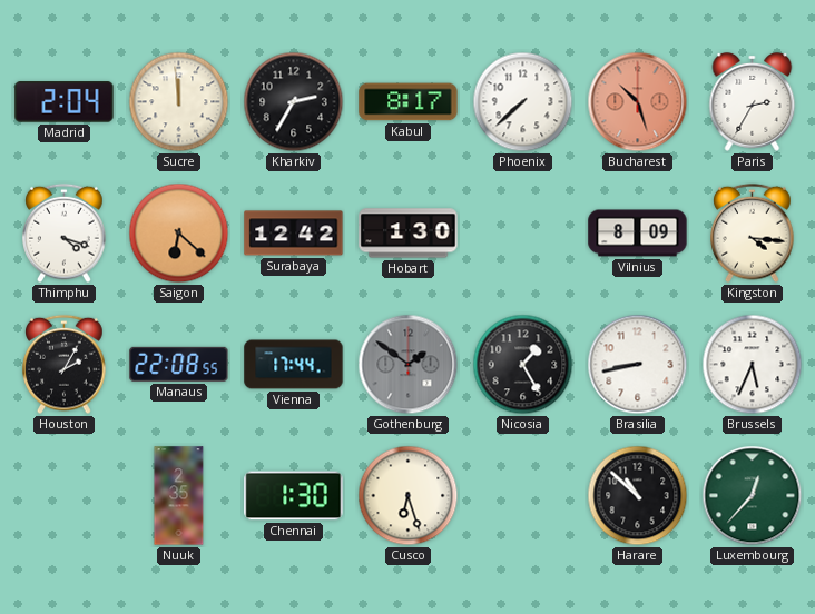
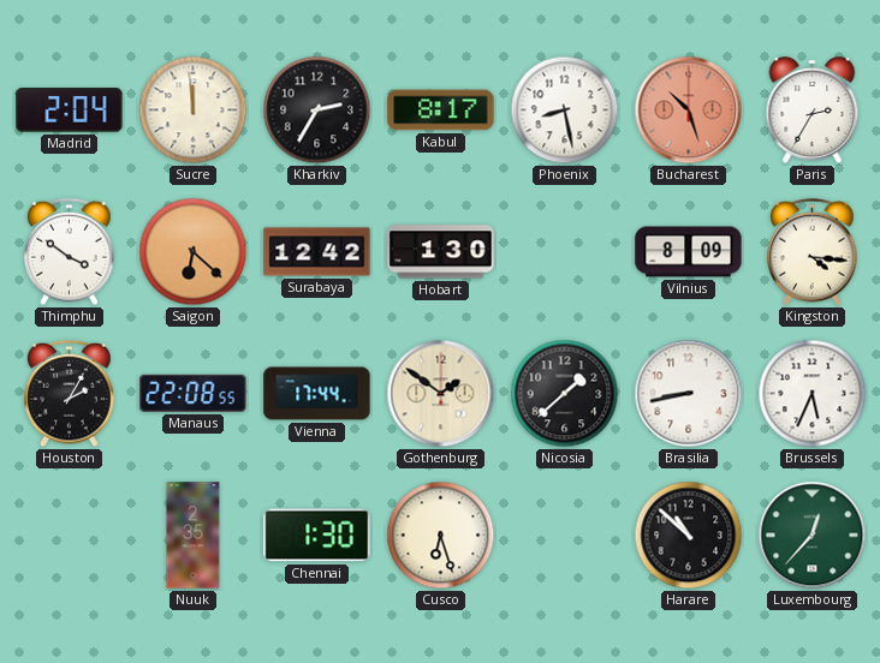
Phoenix: 7:38 -> 8:28 (565, 110)
Thimphu: 4:18 -> 3:51 (70, 252)
Gothenburg dial: grey -> cream (441, 394)
Nicosia: 1:25 -> 1:38 (565, 394)
